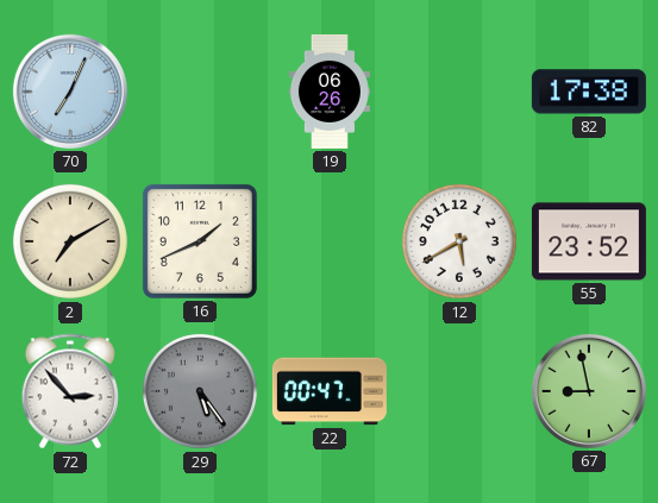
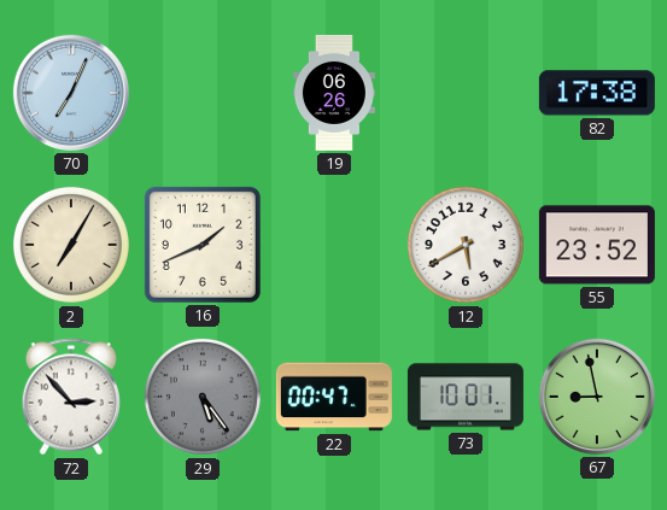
2: 7:10 -> 7:05 (71, 245)
73: none -> 10:01 (466, 397)
